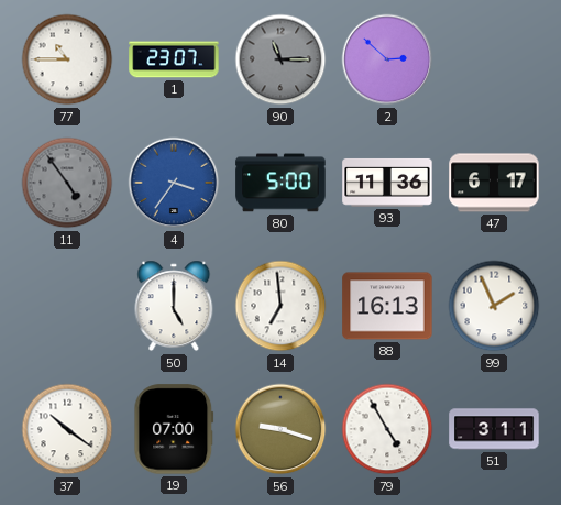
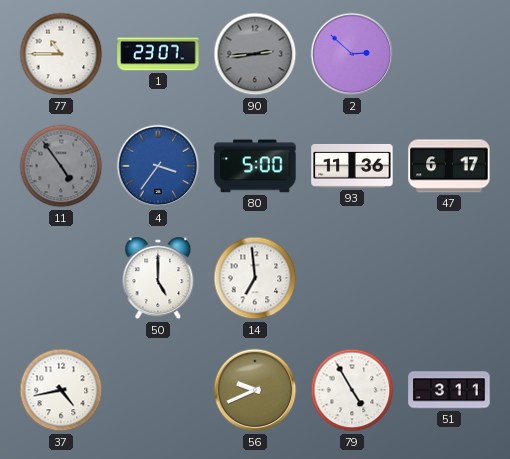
90: 11:15 -> 2:44 (255, 54)
88: 16:13 -> none (387, 306)
99: 1:56 -> none (494, 306)
37: 10:21 -> 4:43 (61, 390)
19: 07:00 -> none (174, 429)
56: 9:18 -> 9:41 (255, 390)
